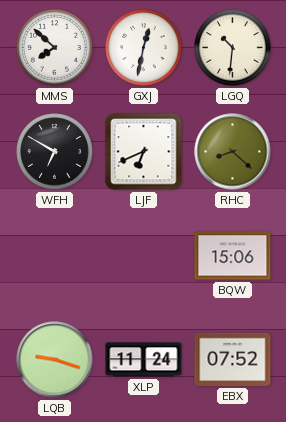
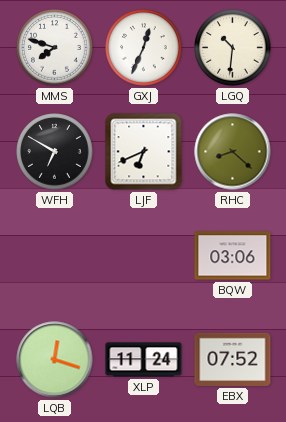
MMS: 7:52 -> 7:48 (55, 48)
GXJ: 12:32 -> 12:34 (144, 48)
BQW: 15:06 -> 03:06 (233, 256)
LQB: 9:18 -> 12:18 (55, 360)
